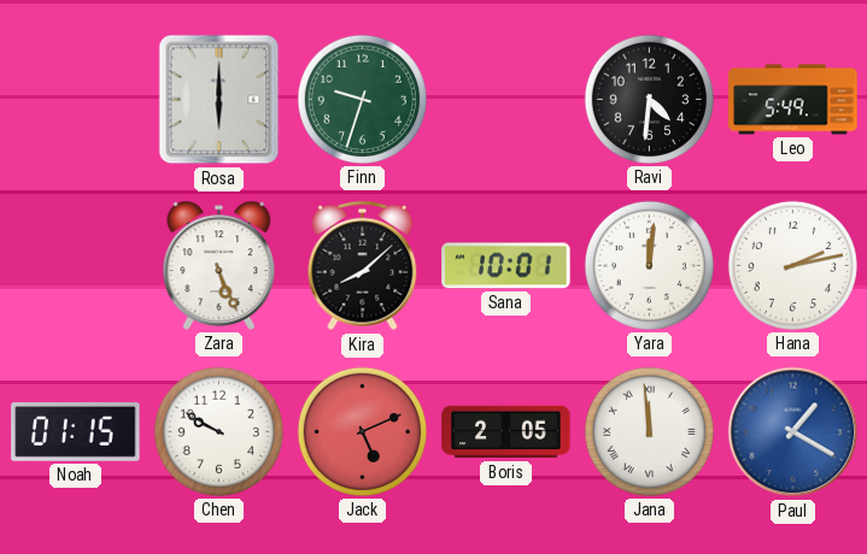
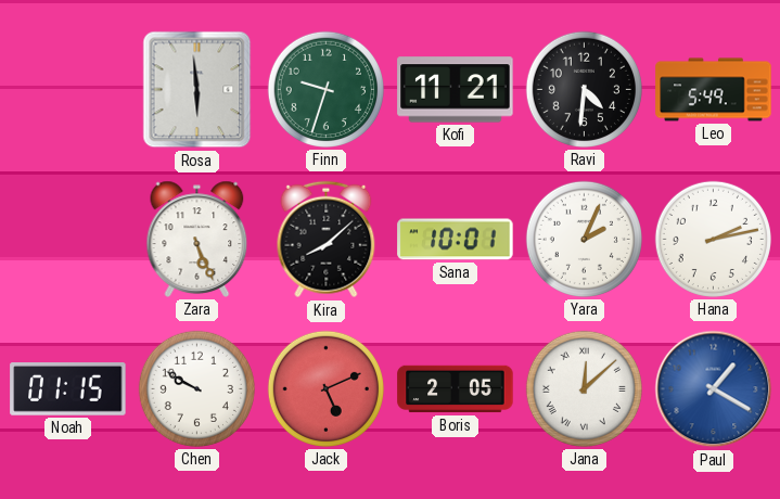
Rosa: 6:00 -> 5:59 (197, 90)
Kofi: none -> 11:21 (456, 90)
Yara: 12:01 -> 2:04 (584, 239)
Jana: 11:59 -> 12:08 (584, 388)
